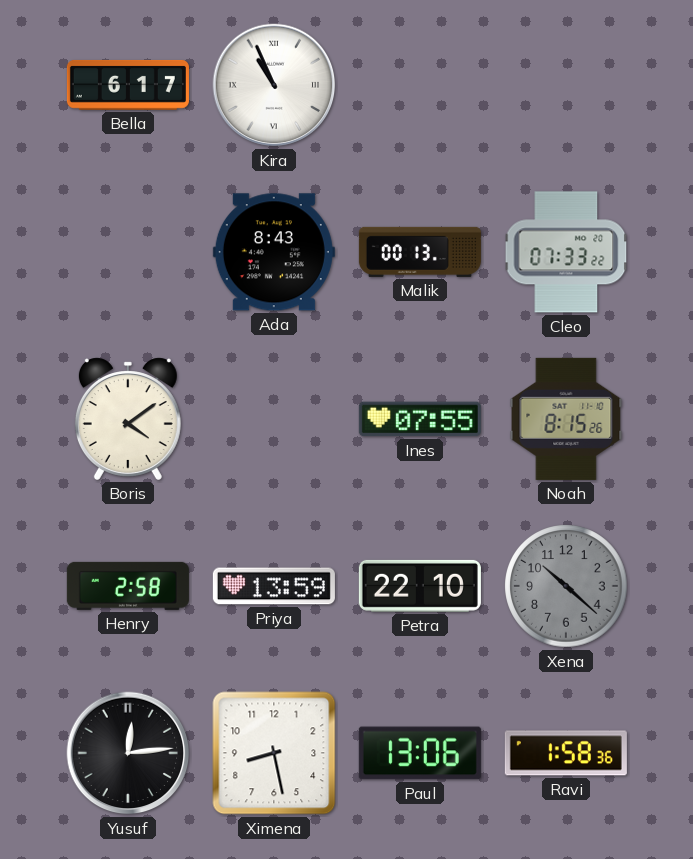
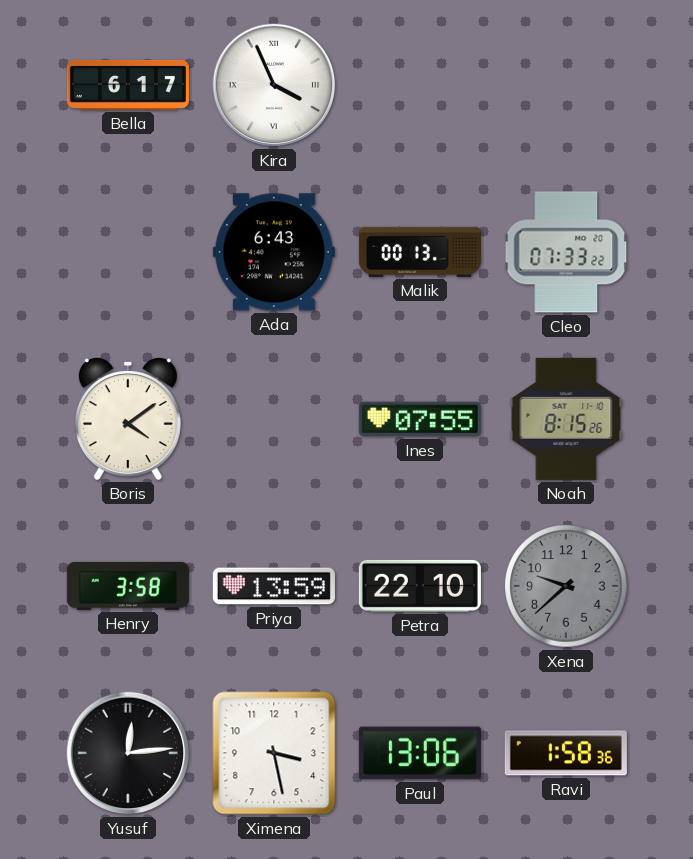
Kira: 10:56 -> 3:56 (274, 85)
Ada: 8:43 -> 6:43 (274, 252)
Henry: 2:58 -> 3:58 (128, 586)
Xena: 10:22 -> 9:38 (566, 586)
Ximena: 8:28 -> 3:28 (274, 753)
